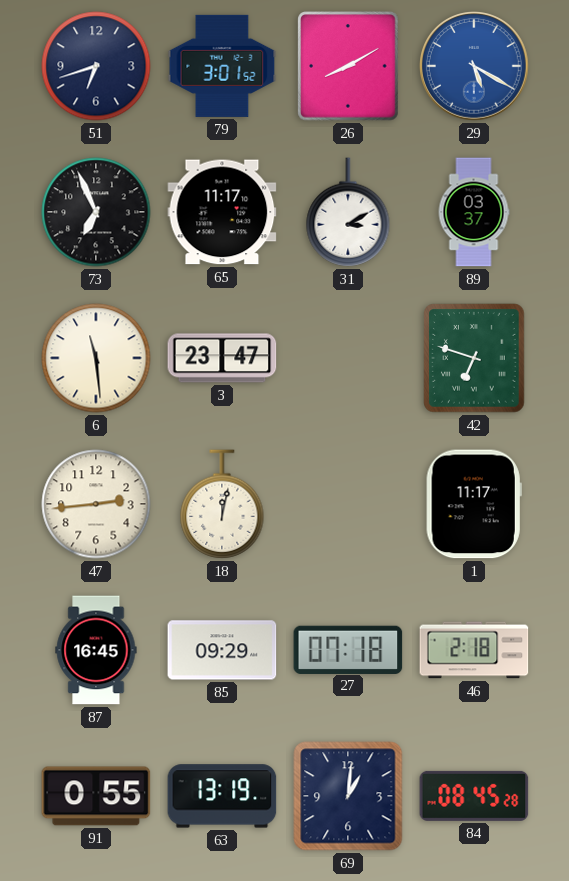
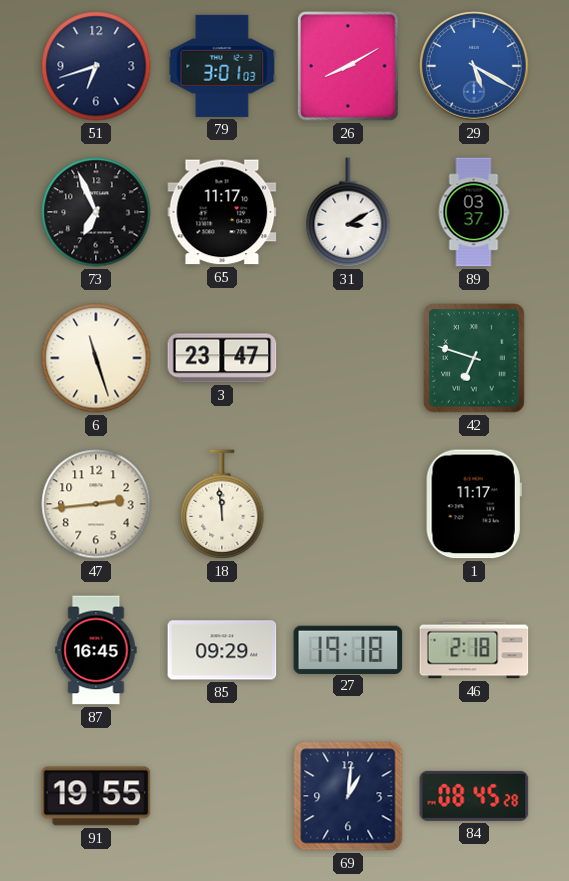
79: 3:01:52 -> 3:01:03 (222, 66)
6: 11:29 -> 11:27 (96, 358)
18: 12:02 -> 11:59 (222, 504)
27: 07:18 -> 19:18 (348, 649)
91: 0:55 -> 19:55 (96, 796)
63: 13:19 -> none (222, 796)
